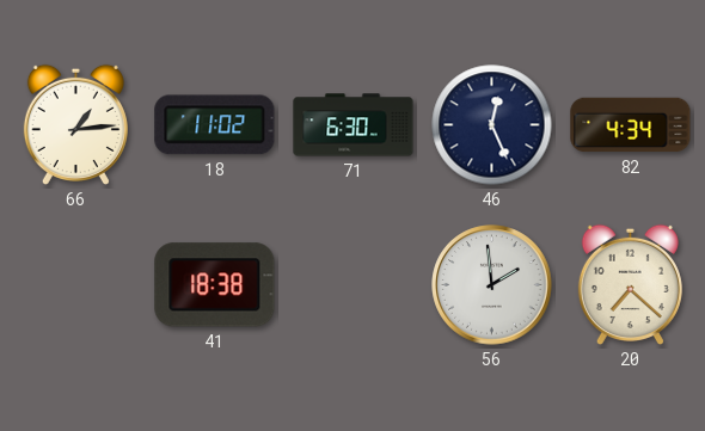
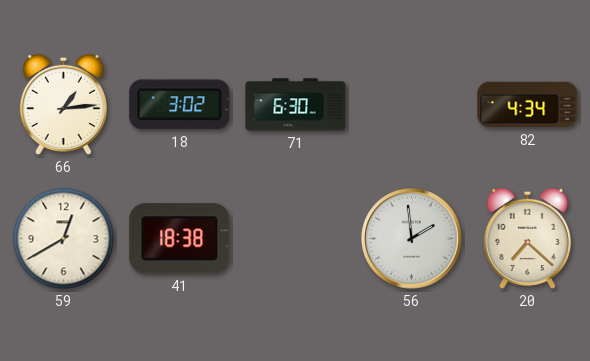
18: 11:02 -> 3:02 (180, 105)
46: 12:26 -> none (492, 125)
59: none -> 12:40 (64, 239)
